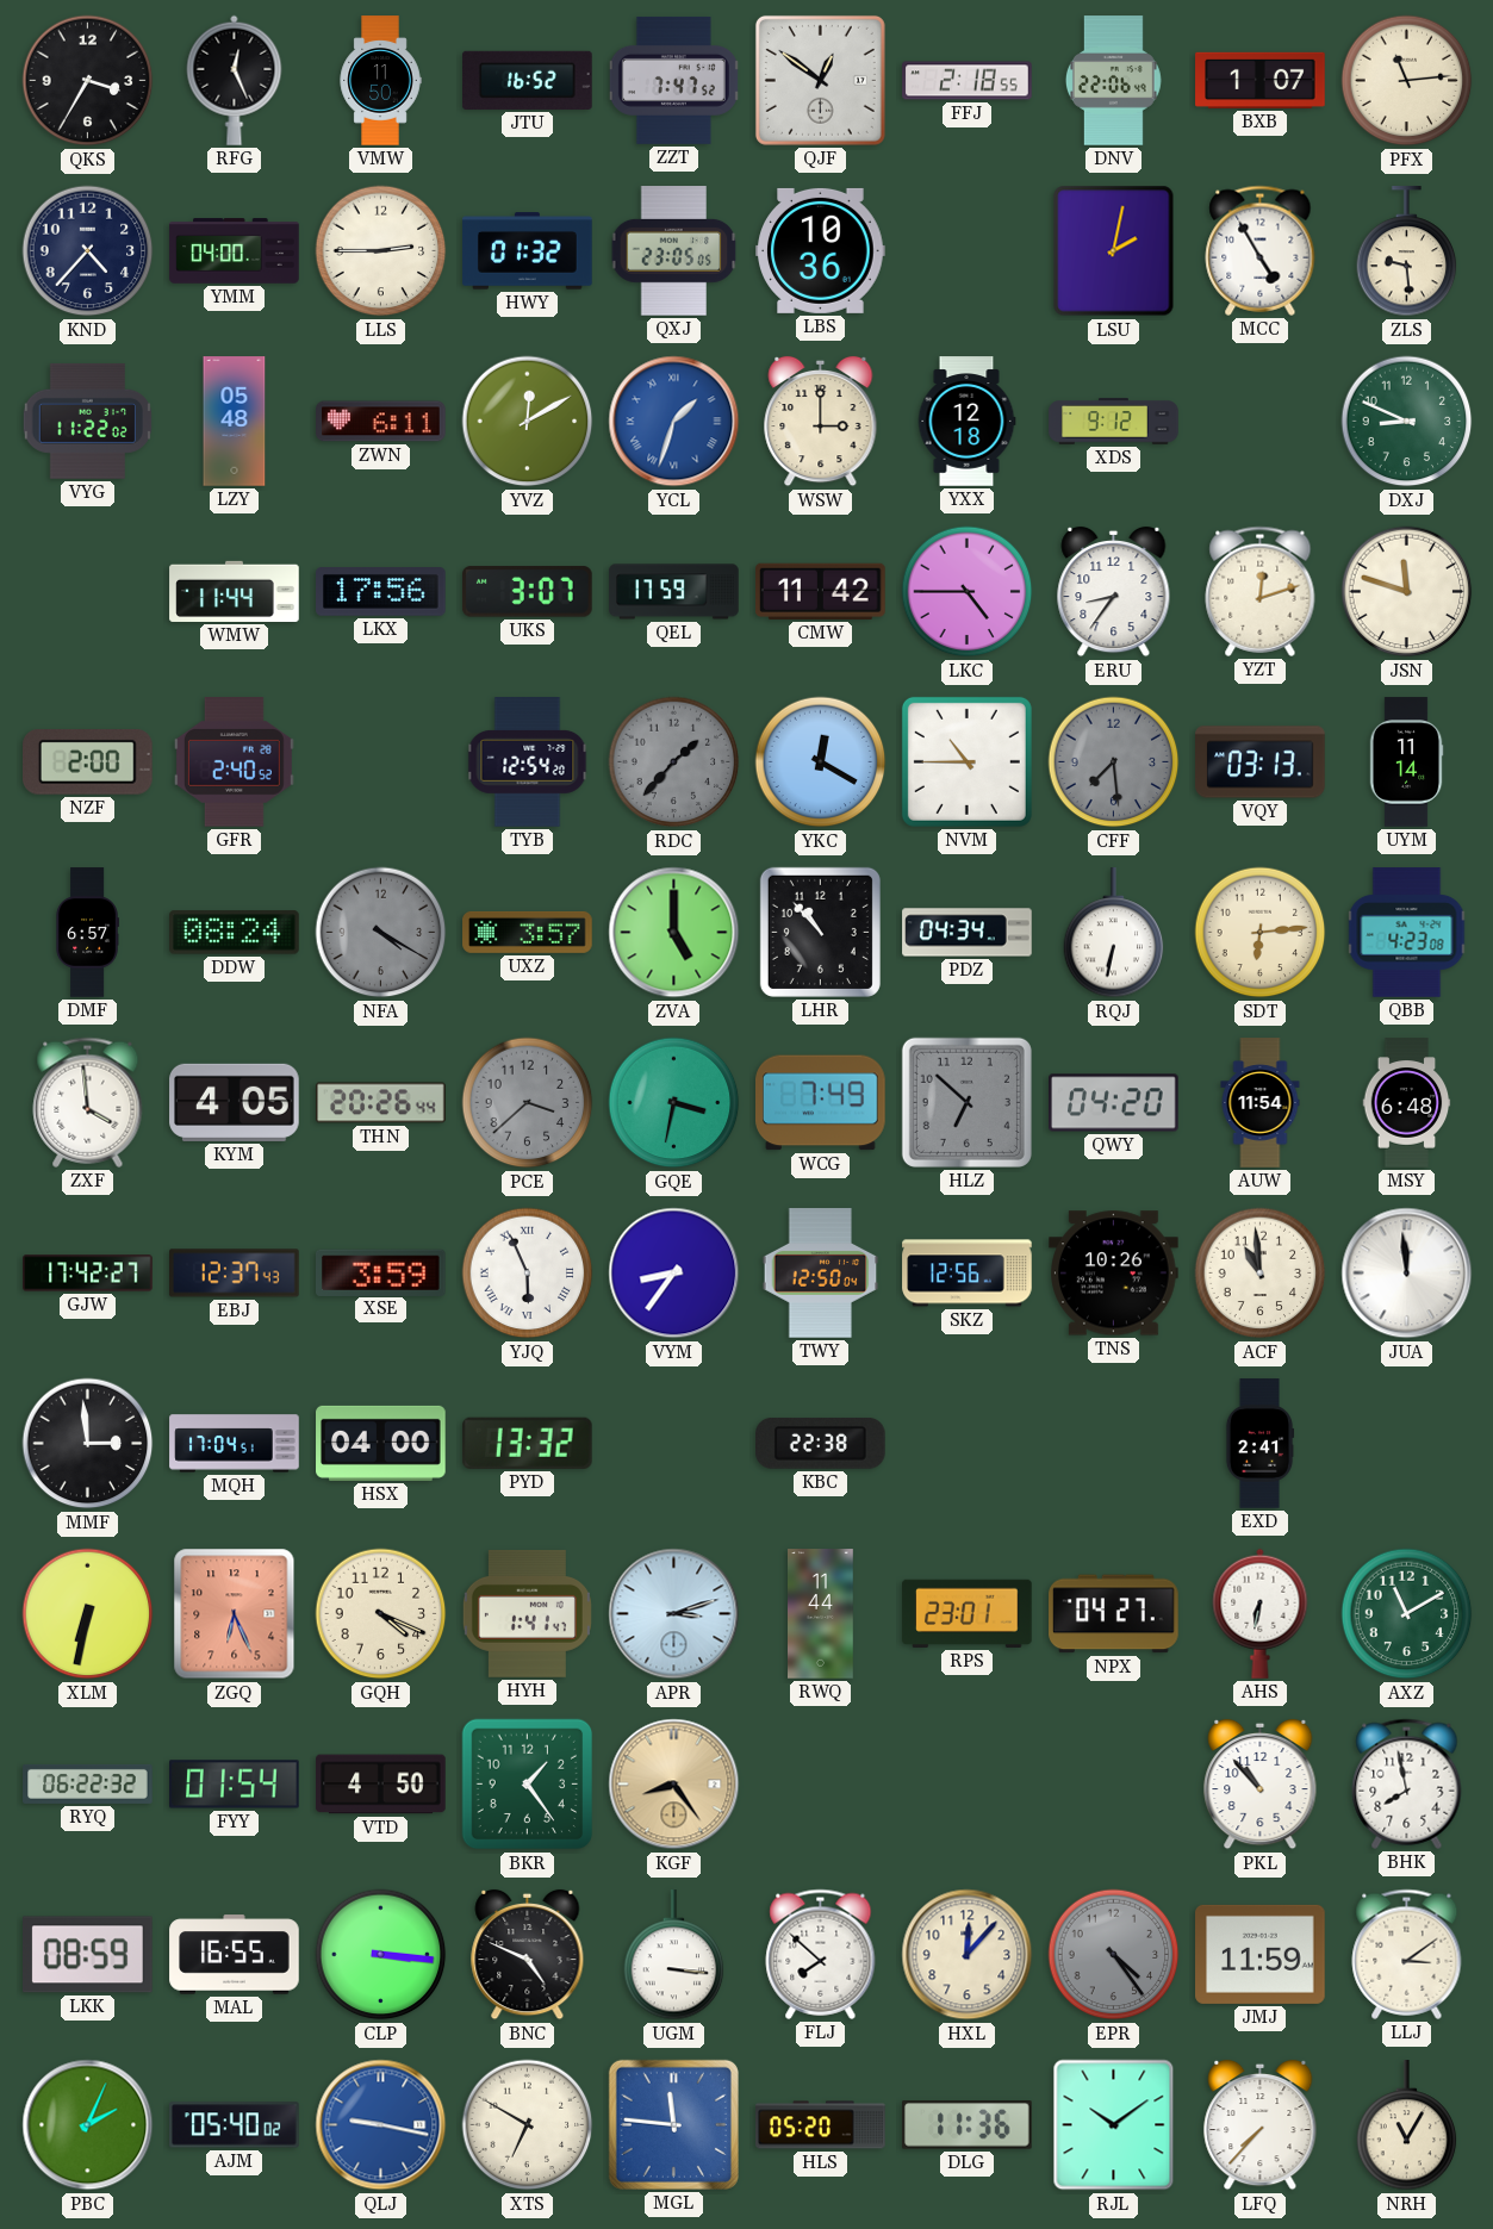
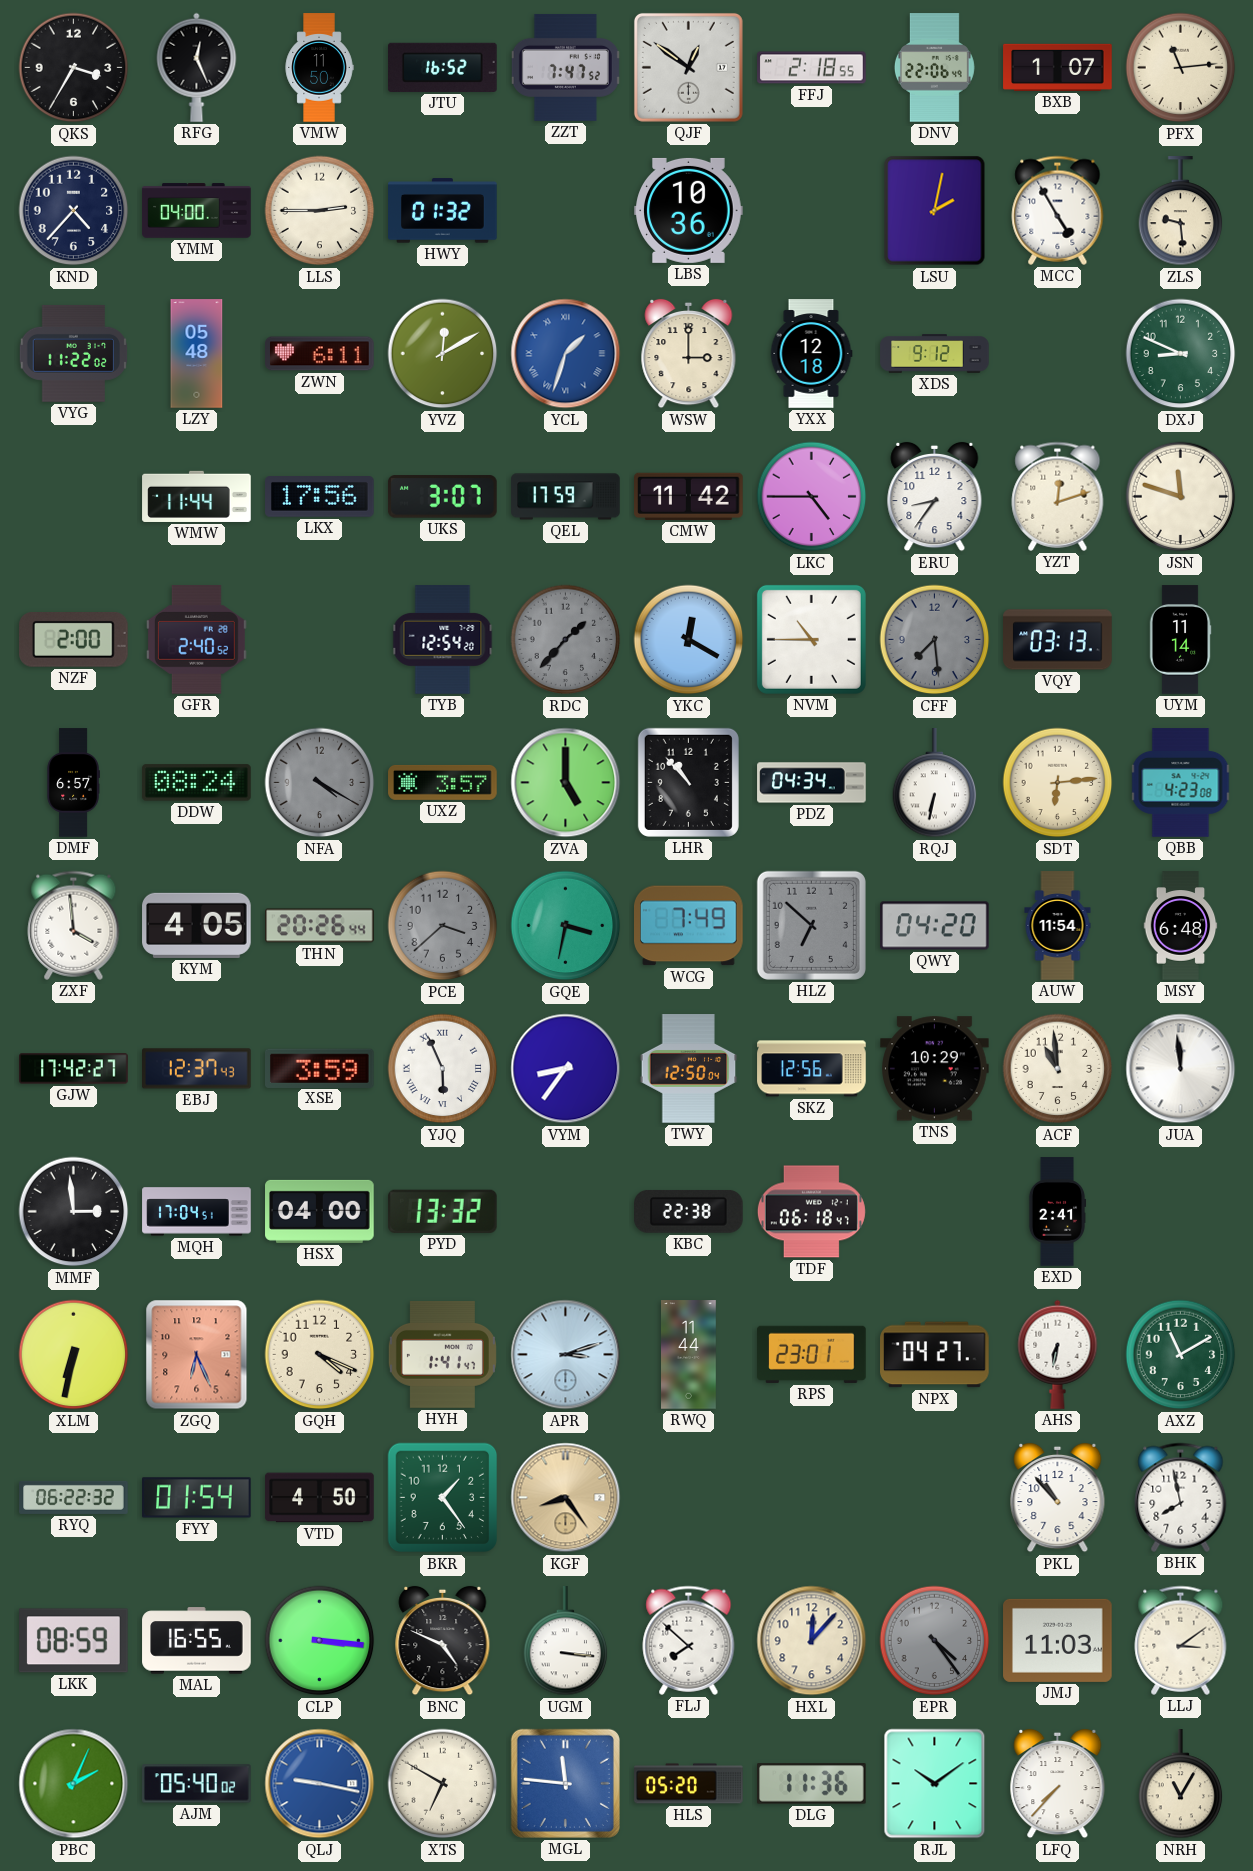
QXJ: 23:05 -> none (674, 251)
TNS: 10:26 -> 10:29 (935, 1069)
TDF: none -> 06:18 (811, 1212)
JMJ: 11:59 -> 11:03 (1058, 1640)
